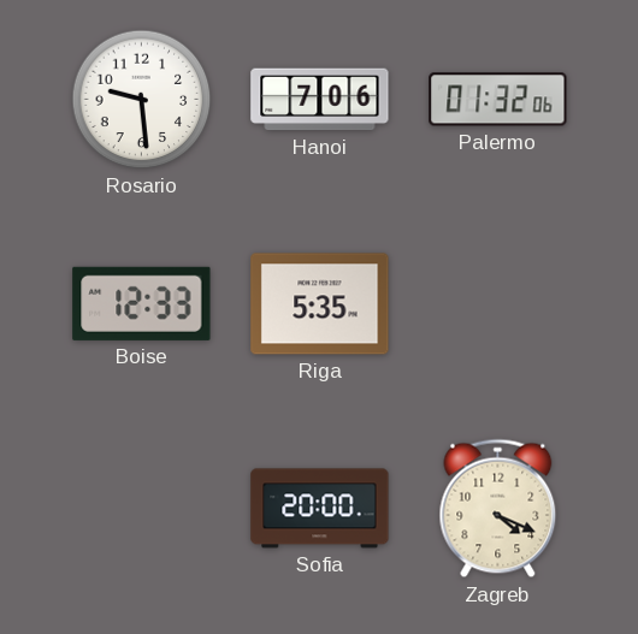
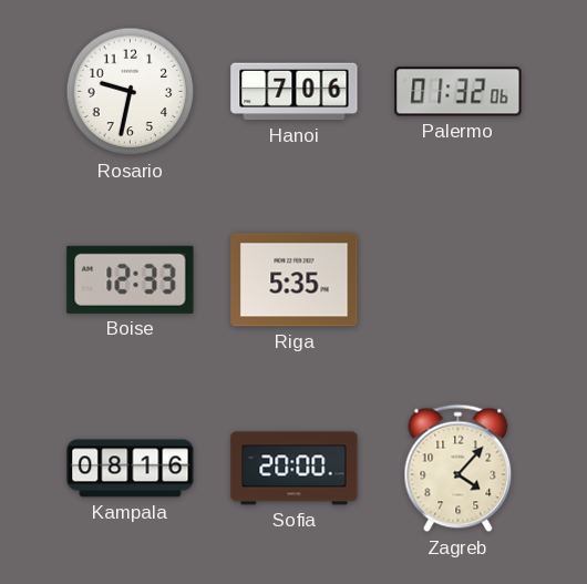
Rosario: 9:29 -> 9:32 (131, 92)
Kampala: none -> 08:16 (131, 469)
Zagreb: 4:19 -> 4:07 (459, 469)
